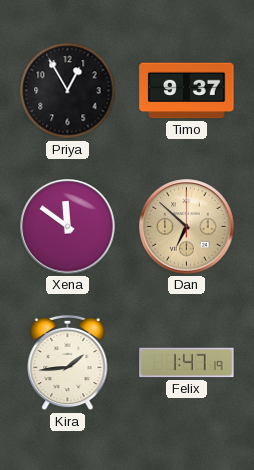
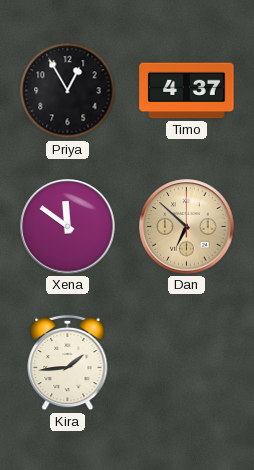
Timo: 9:37 -> 4:37 (187, 91)
Felix: 1:47 -> none (187, 363)
